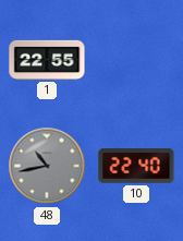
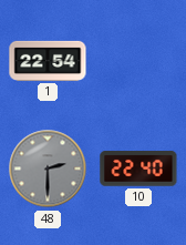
1: 22:55 -> 22:54 (48, 61)
48: 10:43 -> 2:30 (48, 169)
